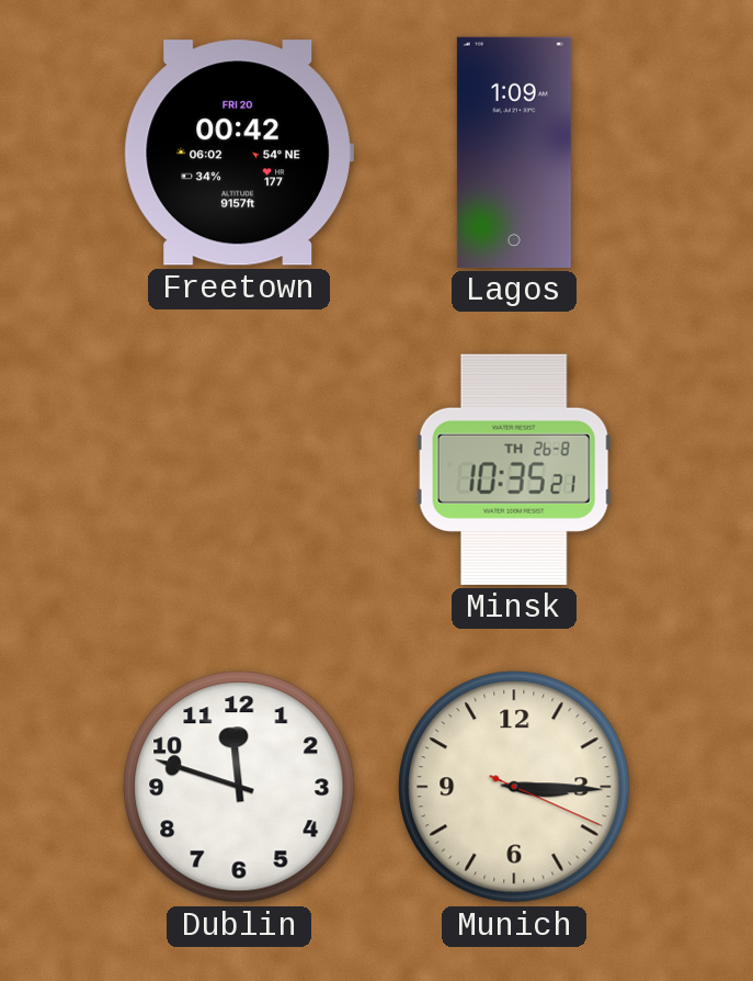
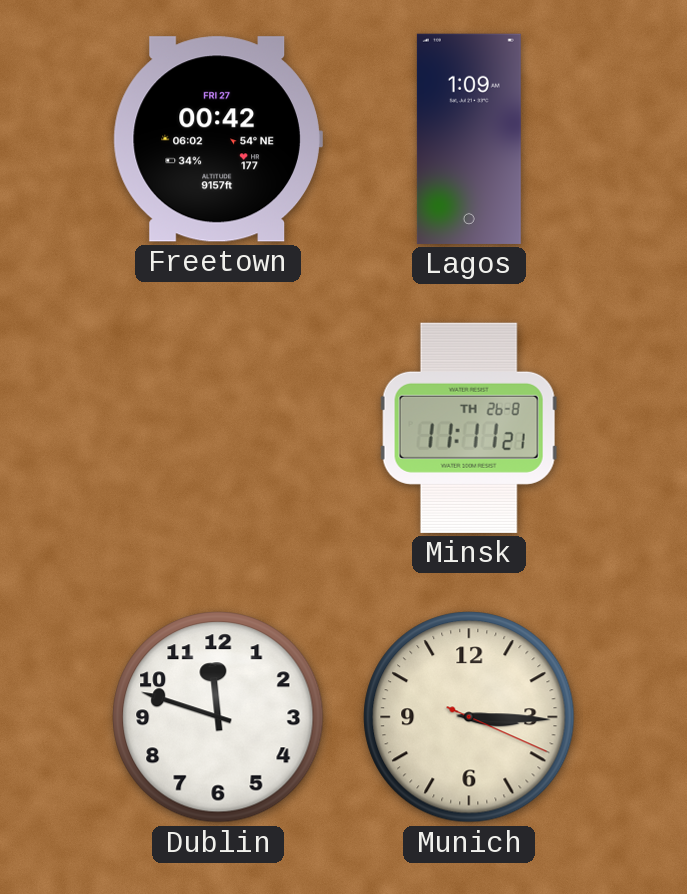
Freetown date: FRI 20 -> FRI 27 (218, 139)
Minsk: 10:35 -> 11:11 (469, 428)
